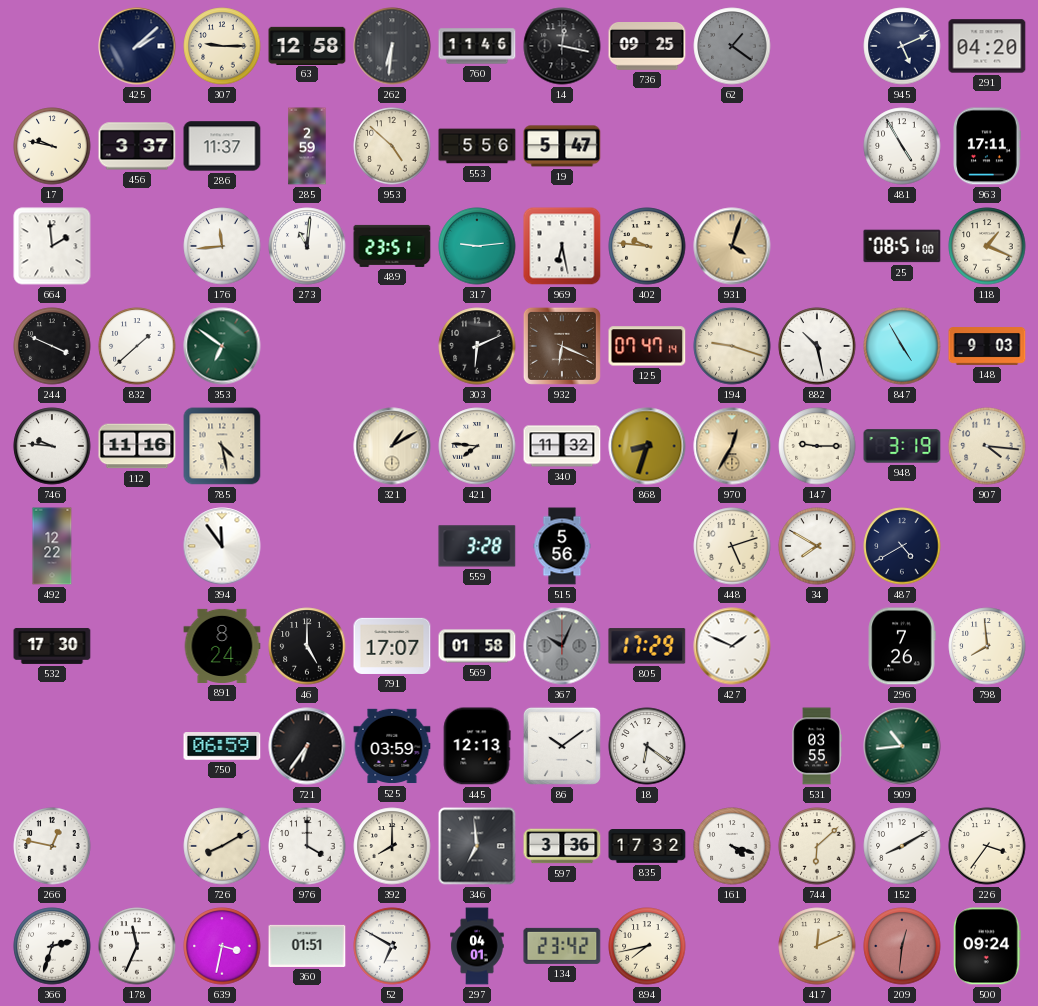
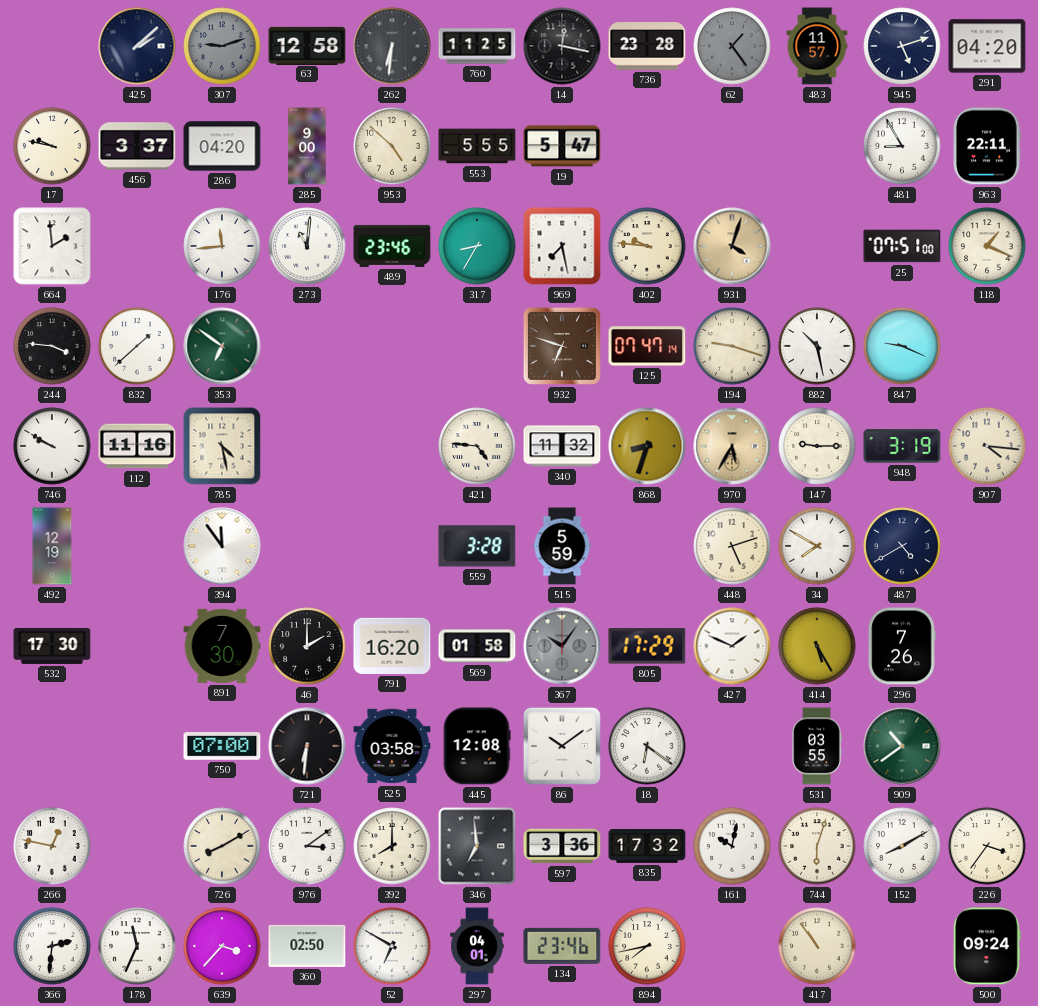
307: 9:15 -> 9:12 (222, 46)
307 dial: cream -> grey (222, 46)
760: 11:46 -> 11:25 (477, 46)
736: 09:25 -> 23:28 (647, 47)
62: 1:21 -> 1:24 (732, 46)
483: none -> 11:57 (817, 46)
945: 5:11 -> 5:12 (902, 46)
286: 11:37 -> 04:20 (222, 146)
285: 2:59 -> 9:00 (307, 146)
553: 5:56 -> 5:55 (477, 146)
481: 4:55 -> 8:55 (902, 146)
963: 17:11 -> 22:11 (987, 146)
489: 23:51 -> 23:46 (392, 246)
317: 9:14 -> 8:35 (477, 246)
969: 6:28 -> 7:28 (562, 246)
25: 08:51 -> 07:51 (902, 246)
244: 3:49 -> 3:46 (52, 346)
303: 6:11 -> none (477, 346)
932: 6:19 -> 6:48 (562, 346)
847: 4:55 -> 9:19 (902, 346)
148: 9:03 -> none (987, 346)
746: 9:46 -> 9:50 (52, 446)
321: 1:10 -> none (392, 446)
421: 7:46 -> 4:46 (477, 446)
970: 12:35 -> 5:35 (732, 446)
492: 12:22 -> 12:19 (52, 546)
515: 5:56 -> 5:59 (562, 546)
891: 8:24 -> 7:30 (222, 646)
46: 5:00 -> 2:00 (307, 646)
791: 17:07 -> 16:20 (392, 646)
367: 10:04 -> 10:06 (562, 646)
414: none -> 5:25 (817, 646)
798: 7:59 -> none (987, 646)
750: 06:59 -> 07:00 (222, 746)
721: 6:36 -> 6:31 (307, 746)
525: 03:59 -> 03:58 (392, 746)
445: 12:13 -> 12:08 (477, 746)
909: 10:44 -> 10:39 (902, 746)
976: 4:00 -> 3:09 (307, 846)
161: 4:18 -> 10:02 (732, 846)
744: 6:08 -> 6:03 (817, 846)
366: 2:33 -> 2:31 (52, 946)
639: 3:32 -> 3:37 (222, 946)
360: 01:51 -> 02:50 (307, 946)
134: 23:42 -> 23:46 (562, 946)
417: 12:11 -> 10:54 (817, 946)
209: 12:31 -> none (902, 946)
